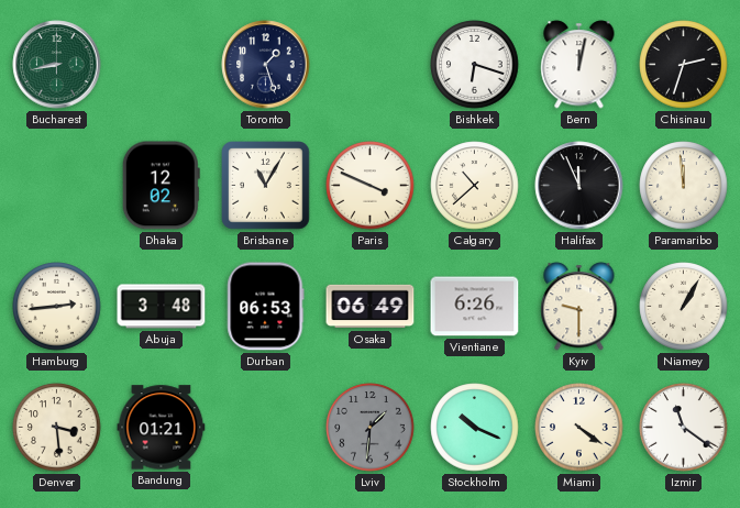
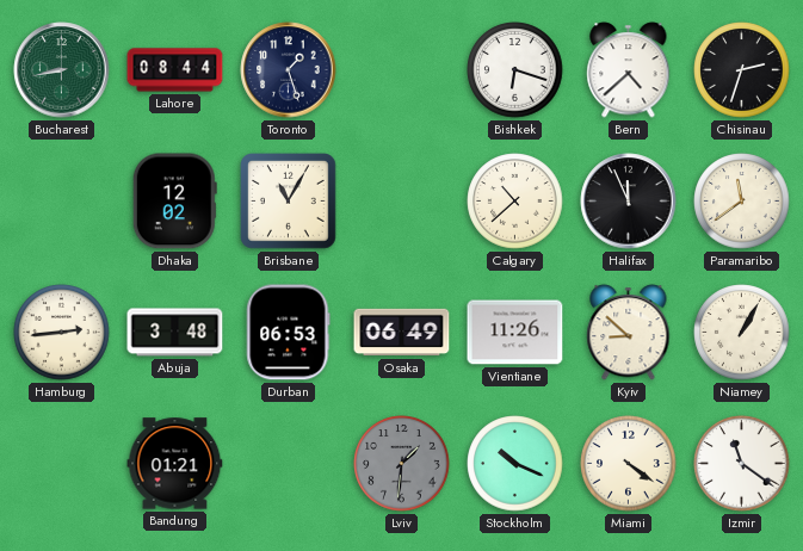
Lahore: none -> 08:44 (175, 70)
Bern: 12:02 -> 4:38 (629, 70)
Paris: 3:49 -> none (371, 186)
Paramaribo: 11:59 -> 11:39 (742, 202)
Vientiane: 6:26 -> 11:26 (515, 333)
Kyiv: 9:30 -> 8:52 (629, 333)
Denver: 3:29 -> none (57, 428)
